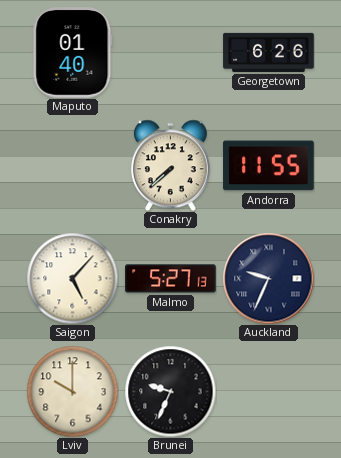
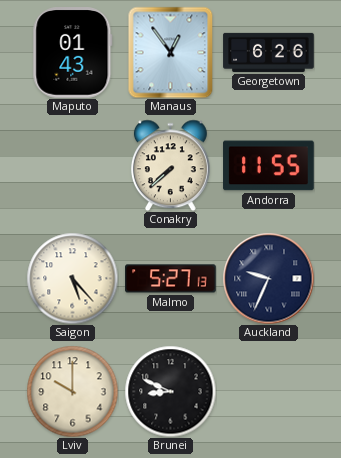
Maputo: 01:40 -> 01:43 (73, 53)
Manaus: none -> 12:54 (171, 52)
Saigon: 5:07 -> 5:23 (72, 278)
Brunei: 9:34 -> 8:49 (170, 391)
